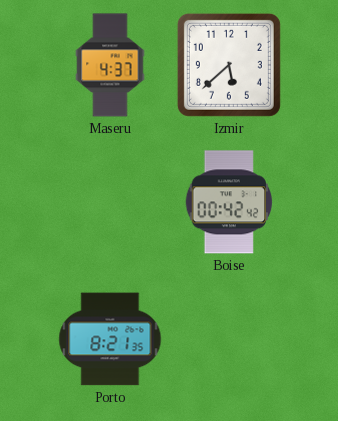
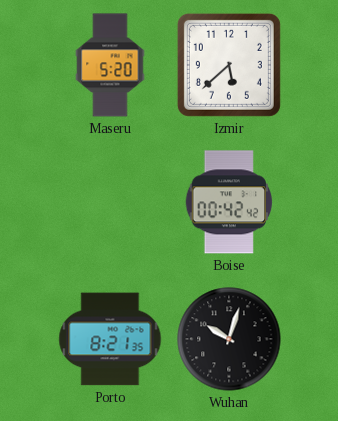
Maseru: 4:37 -> 5:20 (110, 65)
Wuhan: none -> 10:03 (229, 339)
